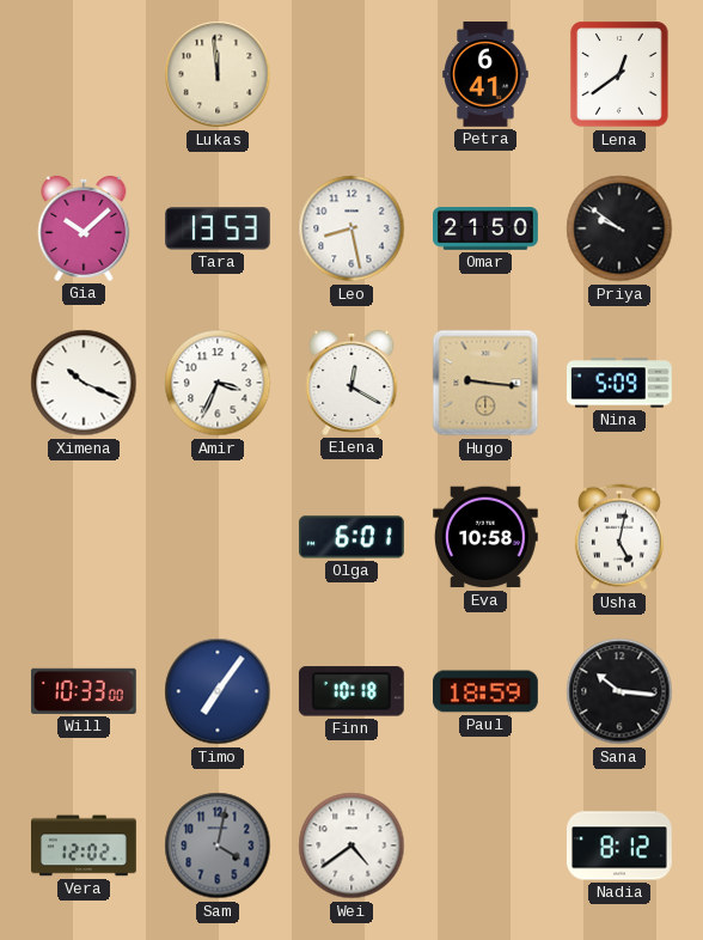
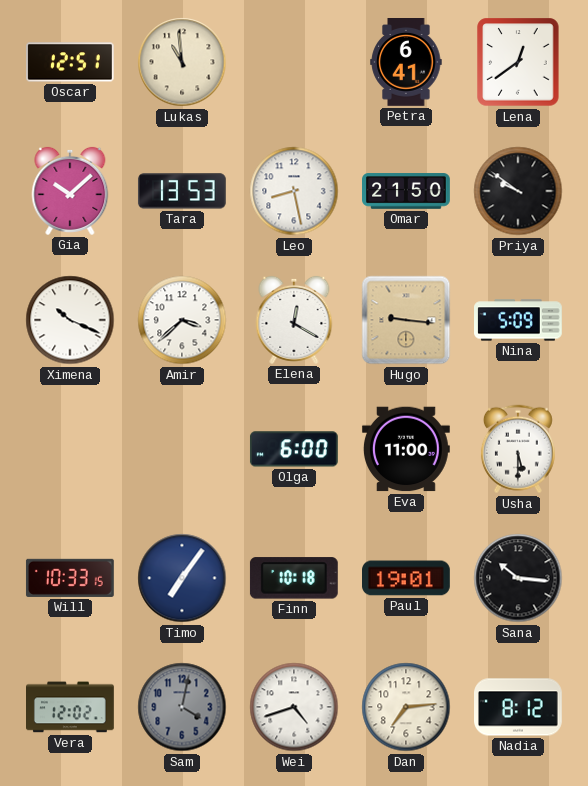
Oscar: none -> 12:51 (71, 62)
Lukas: 11:59 -> 10:59 (182, 62)
Amir: 3:34 -> 3:38 (182, 320)
Olga: 6:01 -> 6:00 (294, 449)
Eva: 10:58 -> 11:00 (406, 449)
Usha: 5:02 -> 5:30 (518, 449)
Will: 10:33:00 -> 10:33:15 (70, 578)
Paul: 18:59 -> 19:01 (407, 578)
Wei: 4:39 -> 4:42 (294, 707)
Dan: none -> 7:14 (406, 707)
